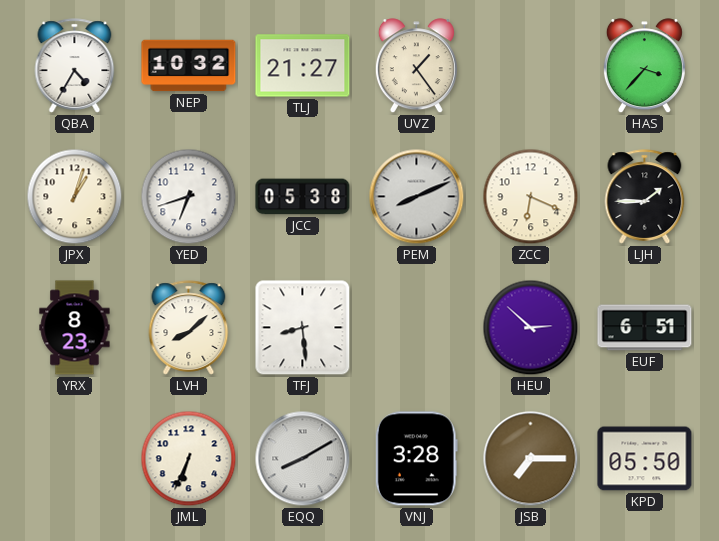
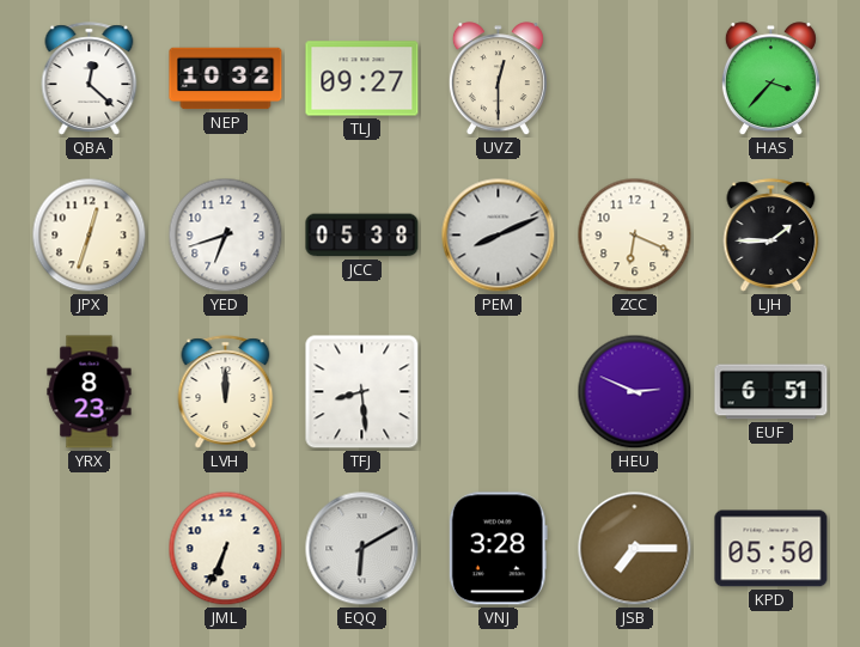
QBA: 4:35 -> 12:22 (90, 79)
TLJ: 21:27 -> 09:27 (362, 79)
UVZ: 1:24 -> 12:30 (498, 79)
JPX: 1:03 -> 12:33 (90, 236)
LVH: 8:08 -> 12:00 (226, 392)
HEU: 2:52 -> 2:49 (635, 392)
EQQ: 8:10 -> 6:10 (362, 549)
